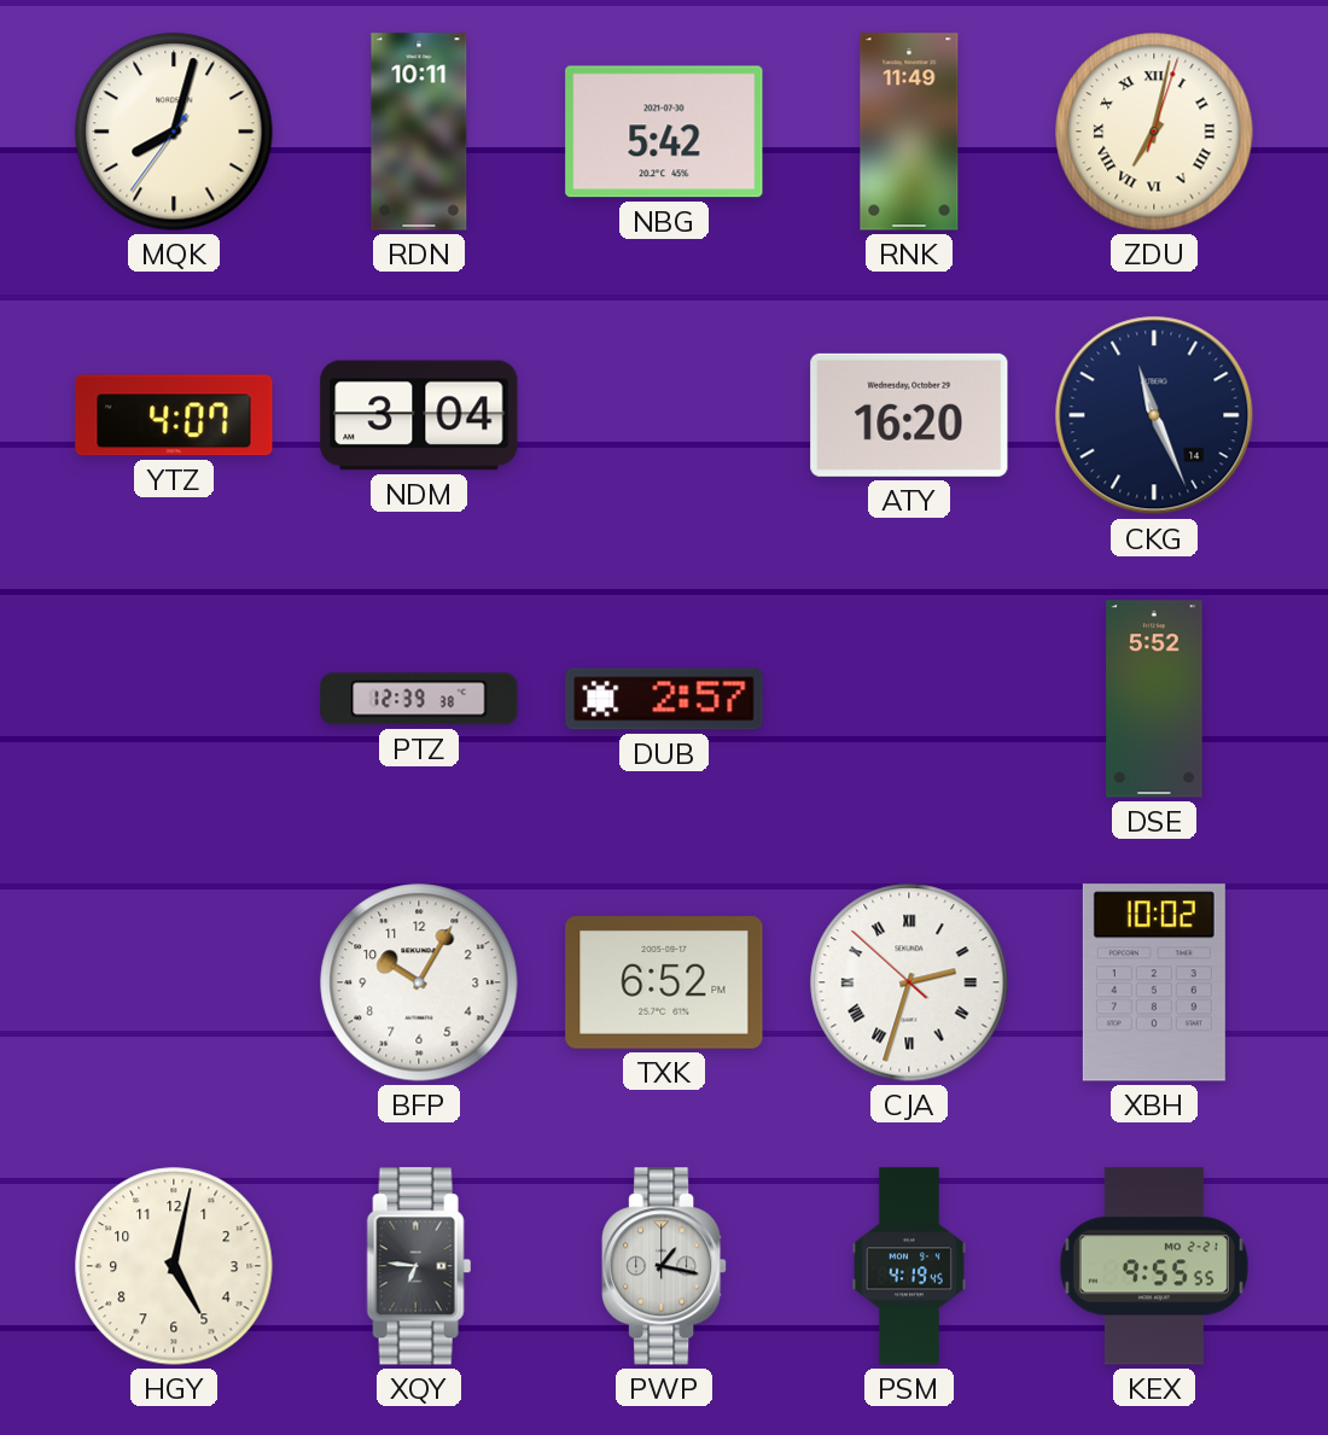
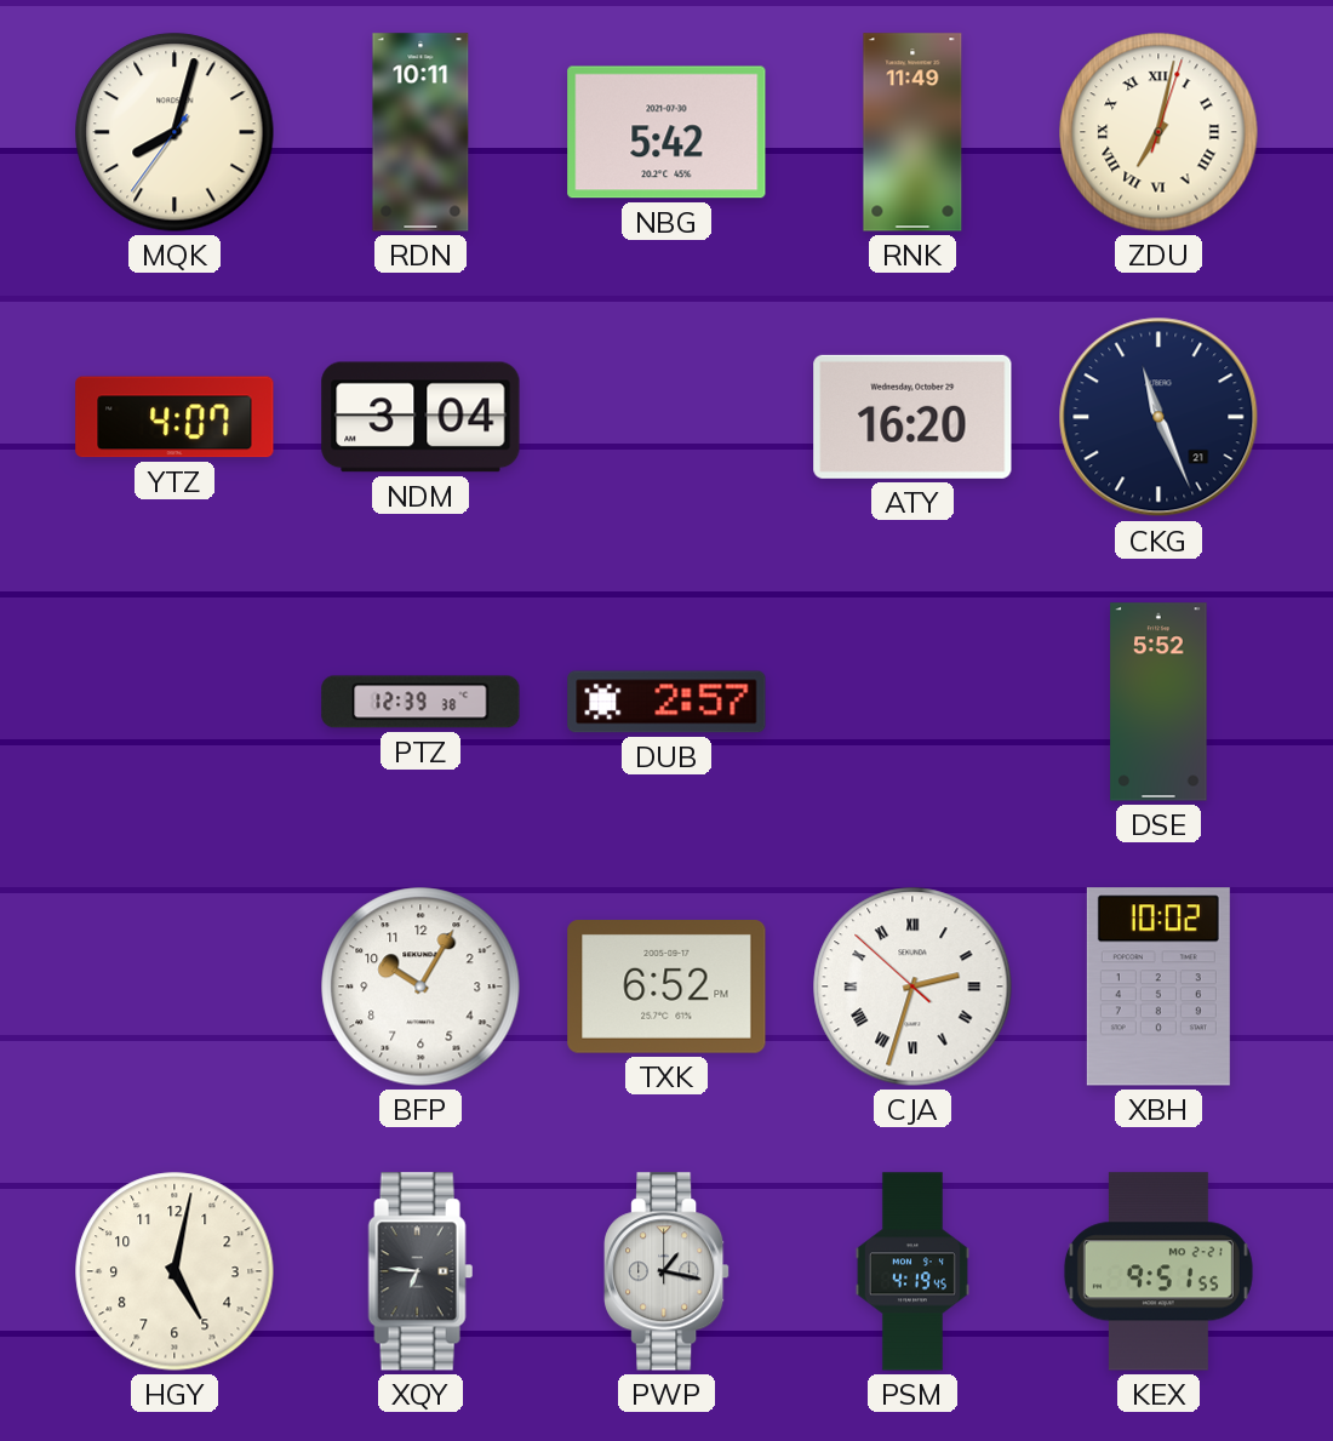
CKG date: 14 -> 21 (1158, 417)
KEX: 9:55 -> 9:51 (1158, 1271)
